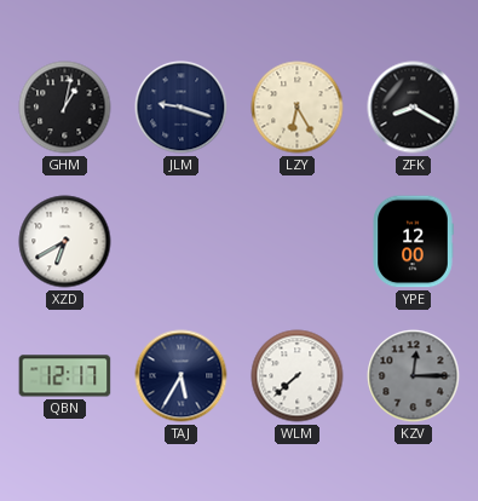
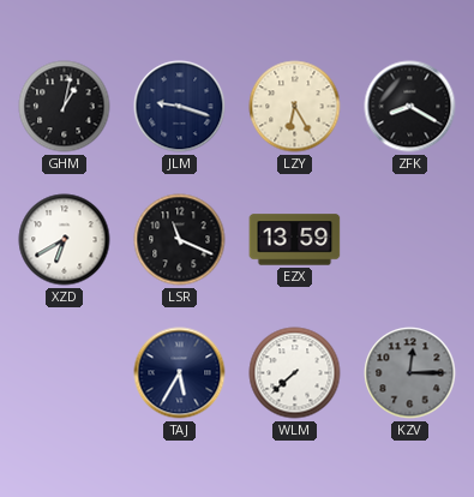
LSR: none -> 11:19 (180, 240)
EZX: none -> 13:59 (295, 240)
YPE: 12:00 -> none (413, 242)
QBN: 12:17 -> none (65, 376)
